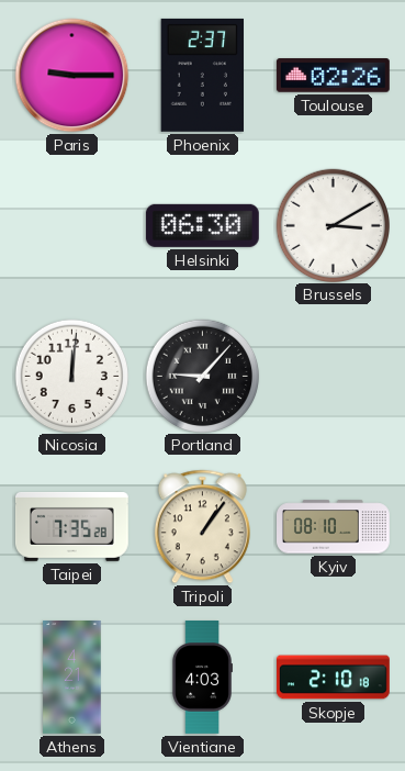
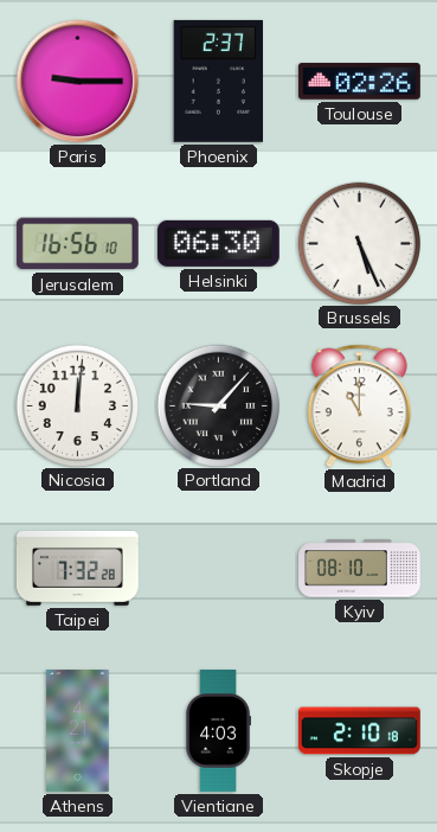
Jerusalem: none -> 16:56 (77, 244)
Brussels: 3:10 -> 5:26 (359, 243)
Madrid: none -> 11:00 (359, 407)
Taipei: 7:35 -> 7:32 (77, 568)
Tripoli: 1:06 -> none (202, 527)
